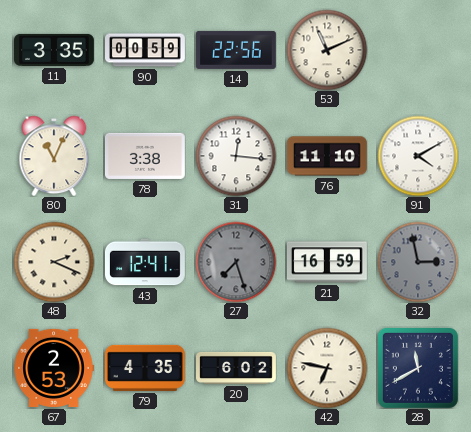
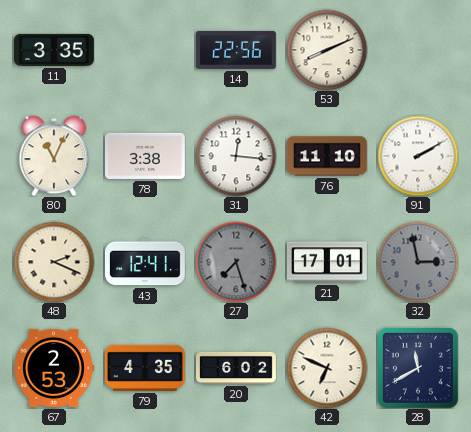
90: 00:59 -> none (146, 50)
53: 11:11 -> 8:11 (327, 50)
91: 4:10 -> 2:10 (418, 156)
21: 16:59 -> 17:01 (327, 262)
42: 6:47 -> 6:49 (327, 368)
